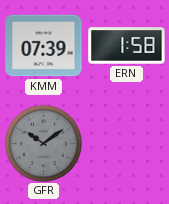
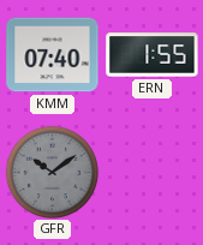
KMM: 07:39 -> 07:40 (53, 55)
ERN: 1:58 -> 1:55 (153, 55)
